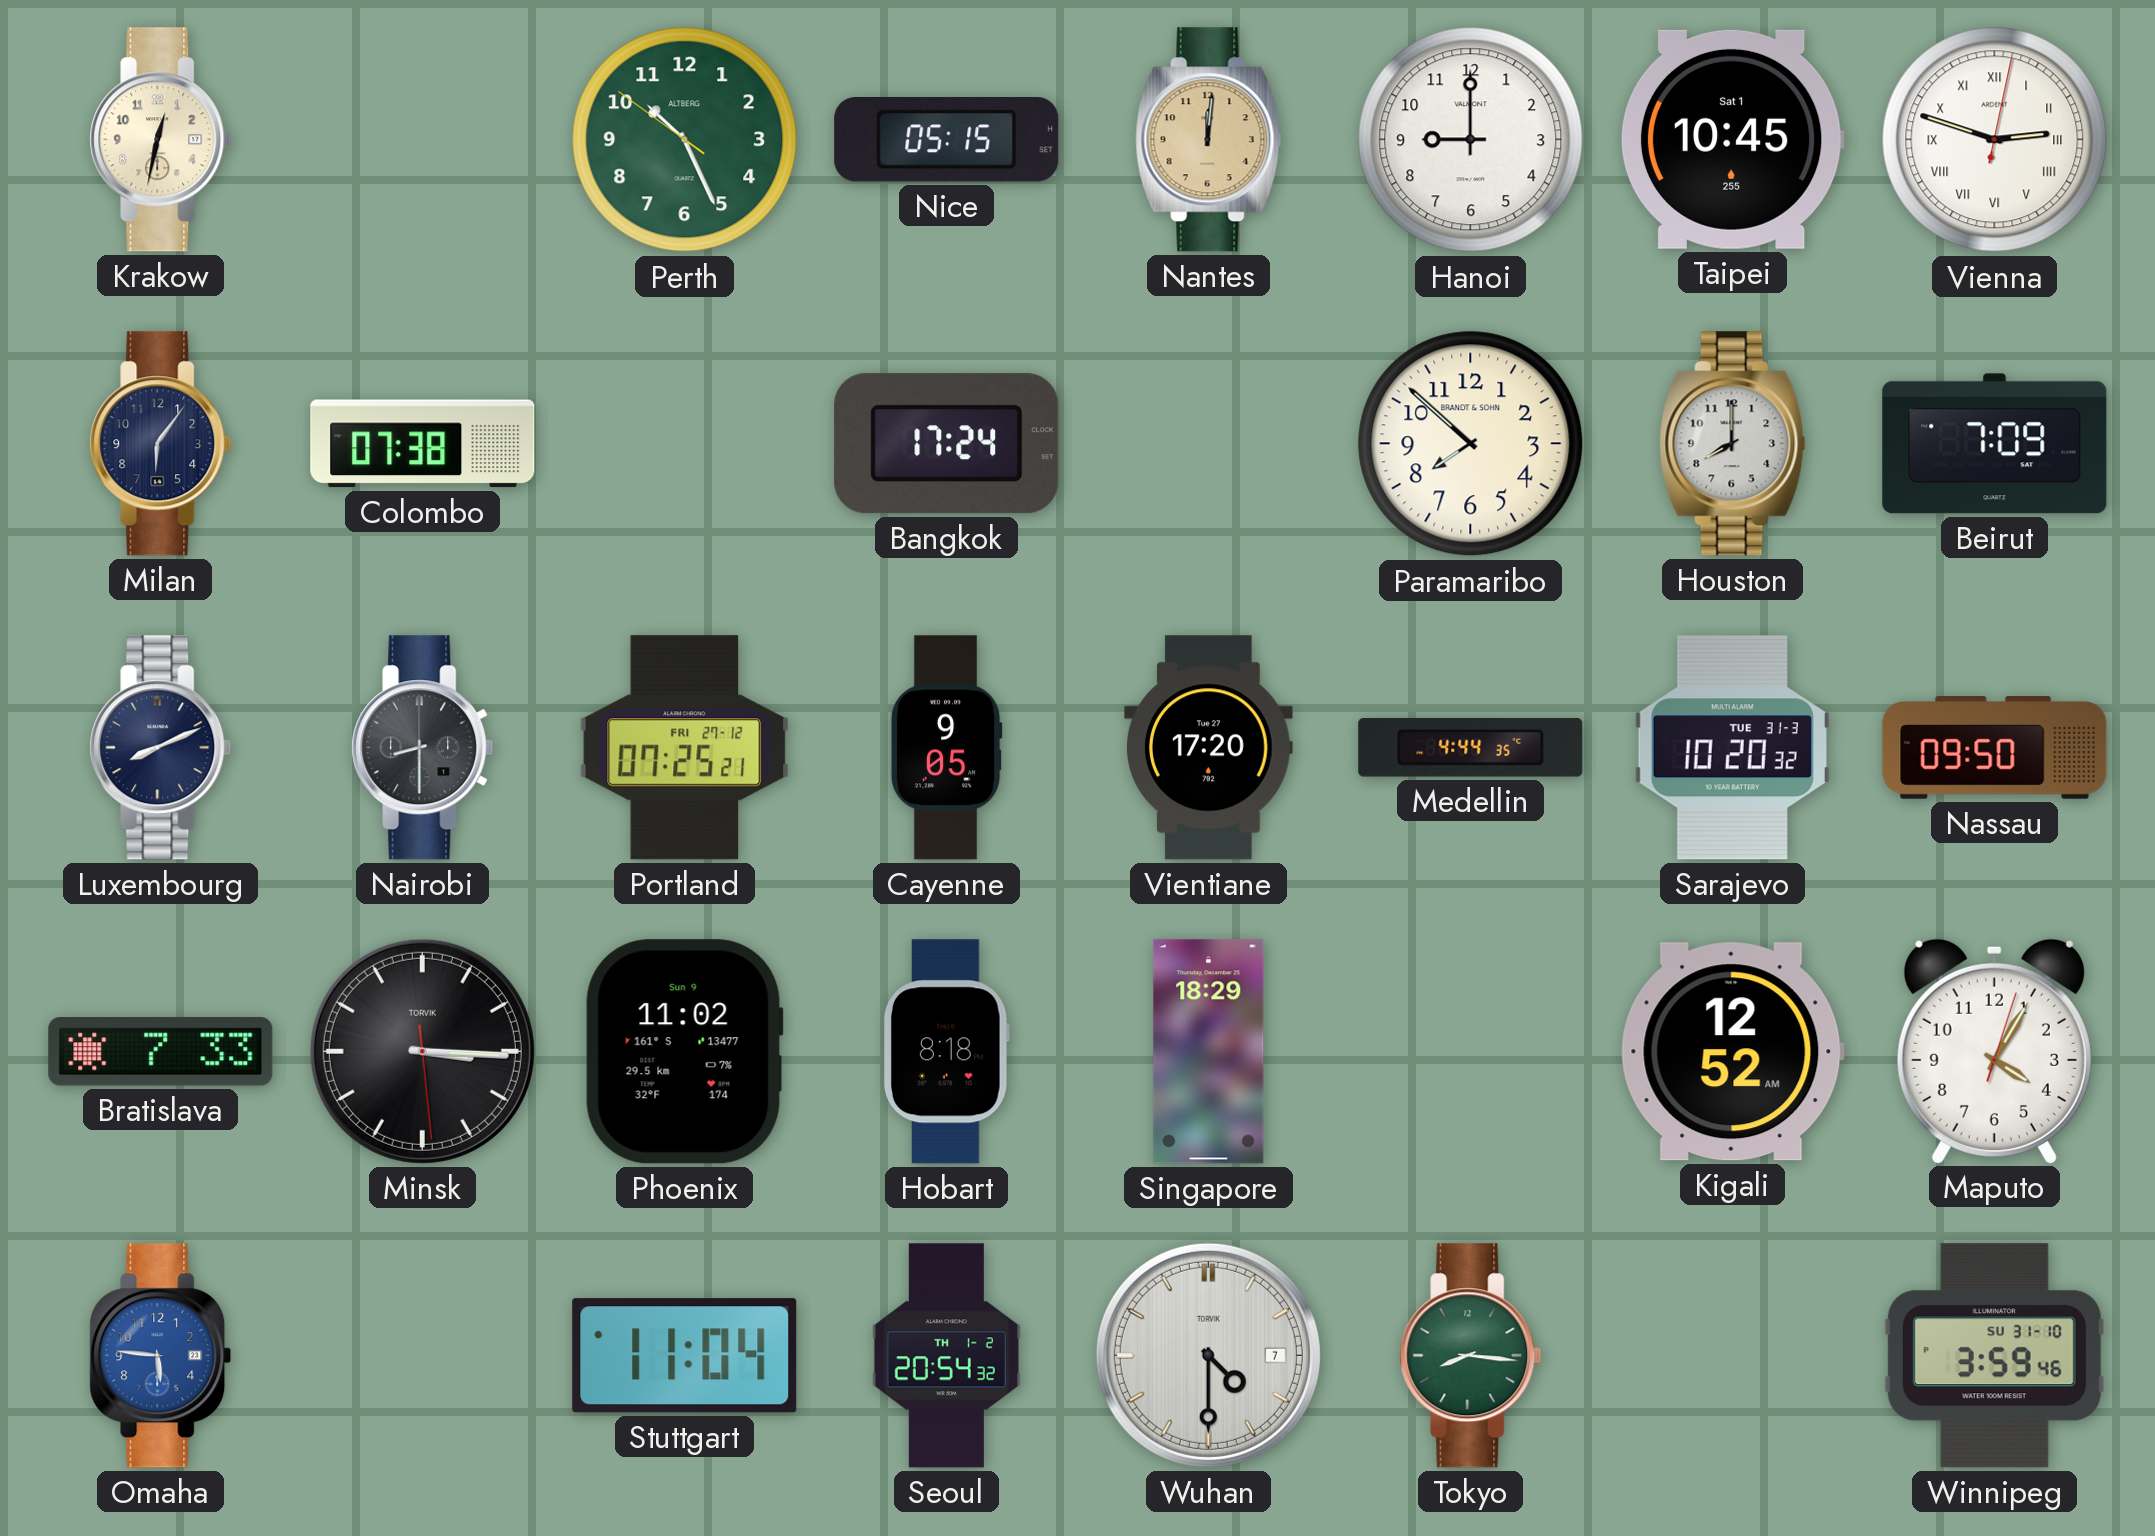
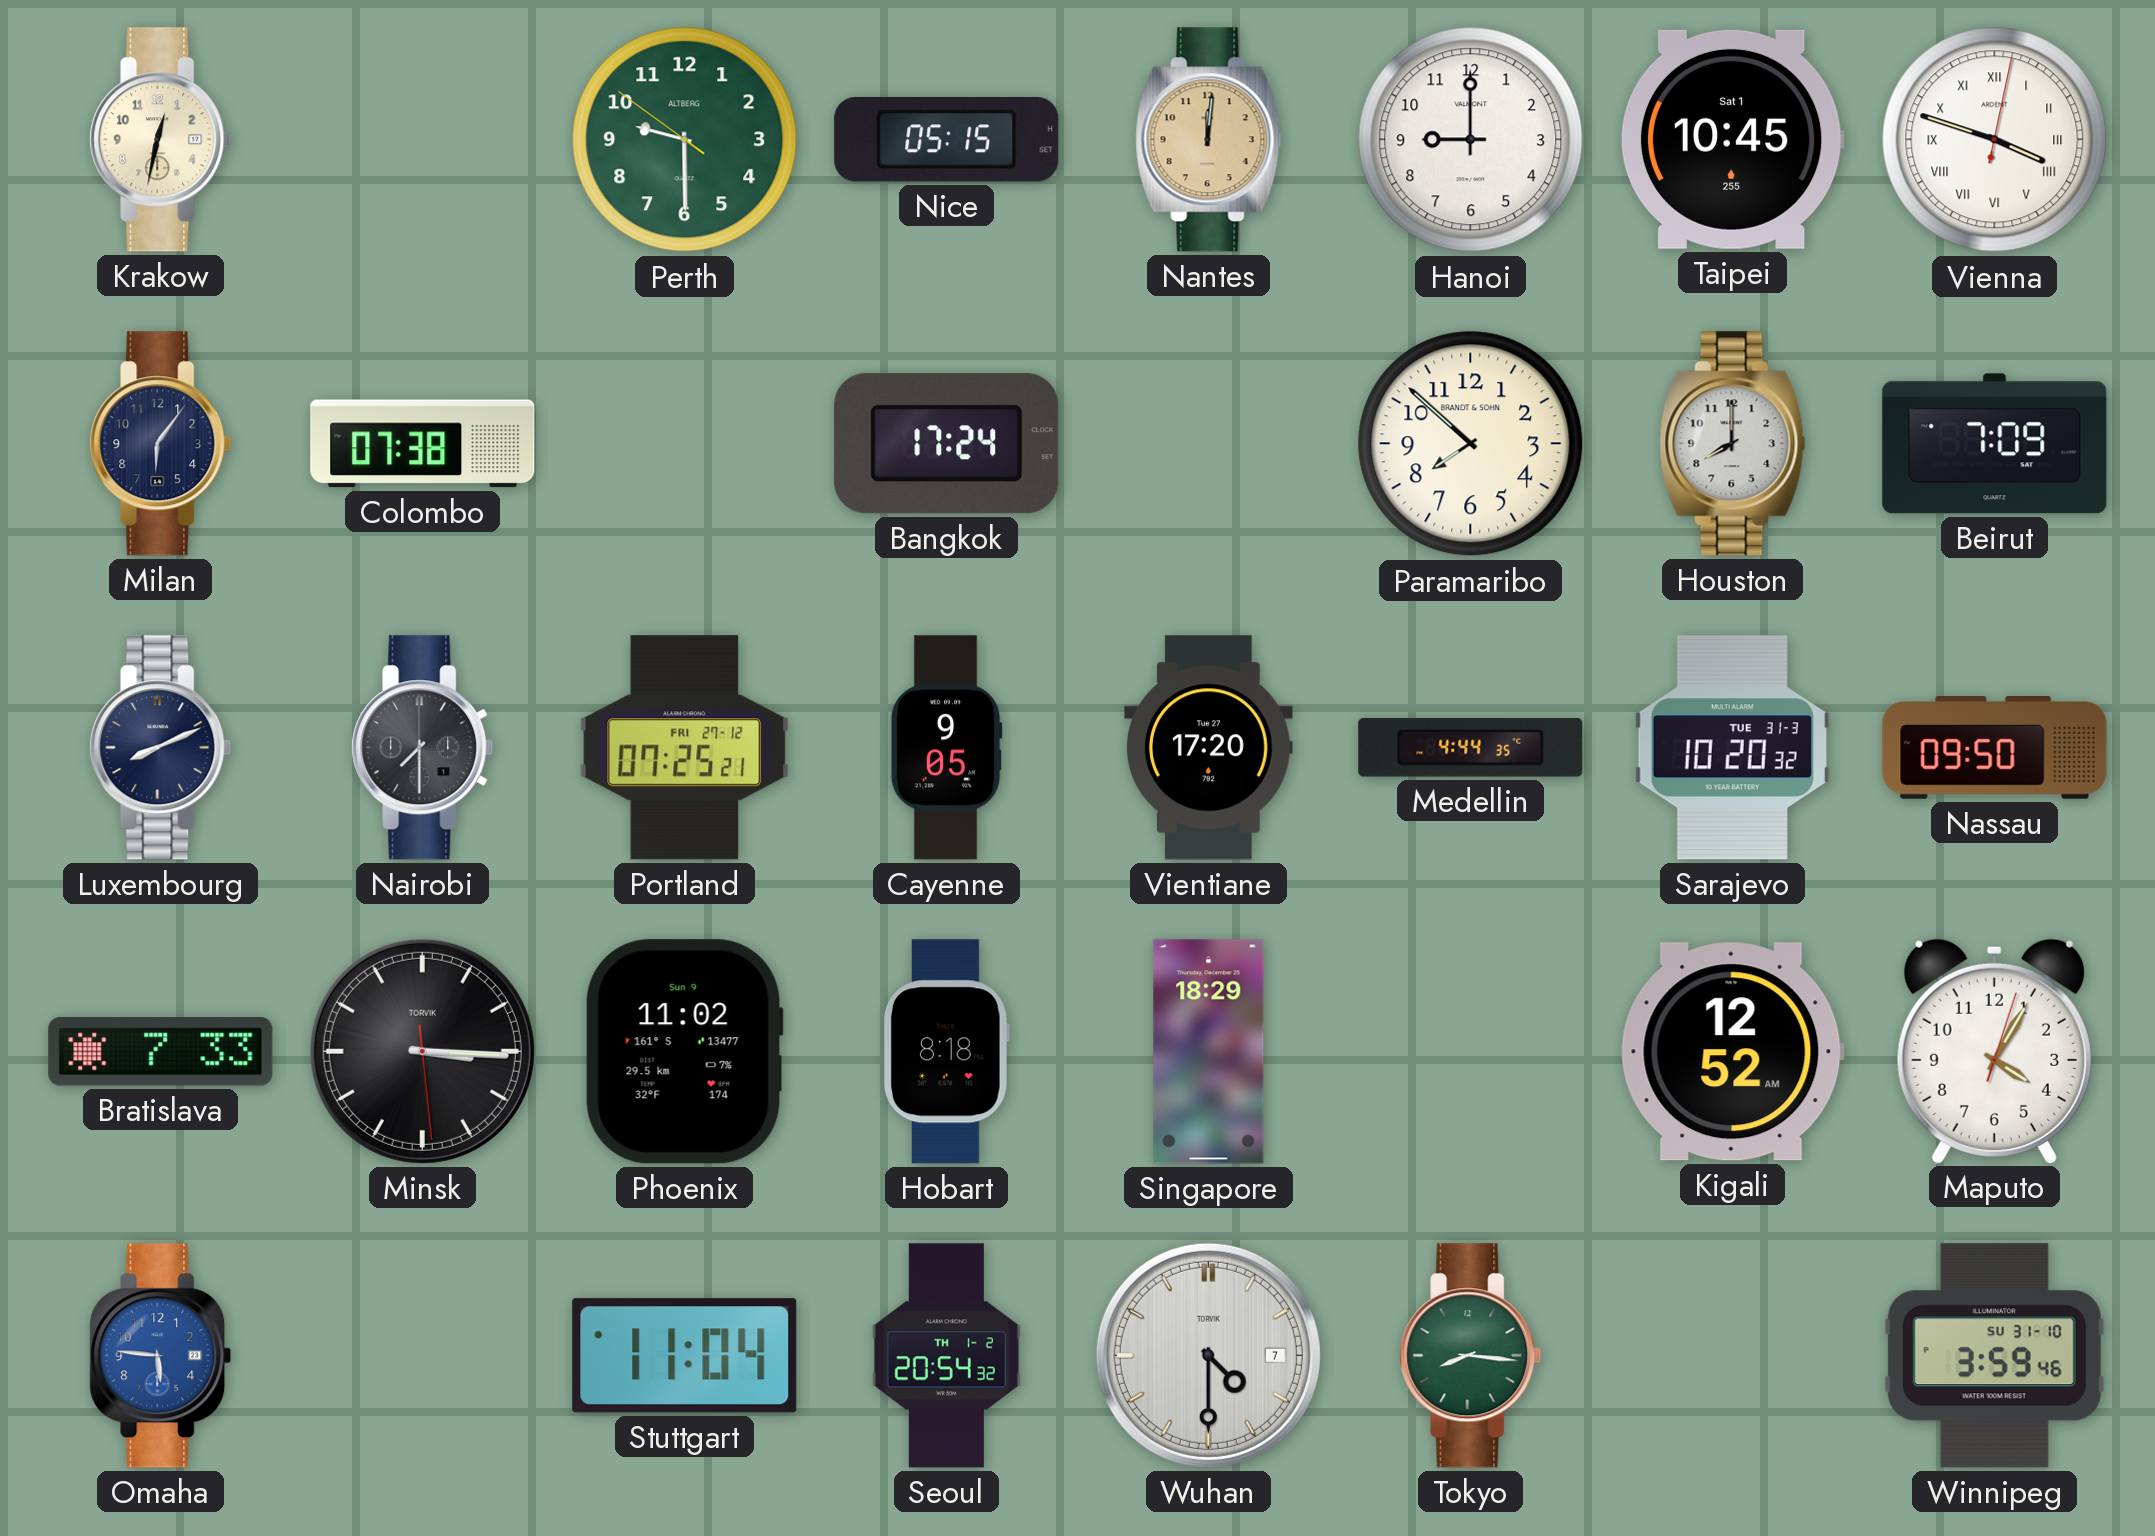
Perth: 10:25 -> 9:29 (685, 140)
Vienna: 2:48 -> 3:48 (1995, 140)
Nairobi: 8:30 -> 7:30 (423, 748)
